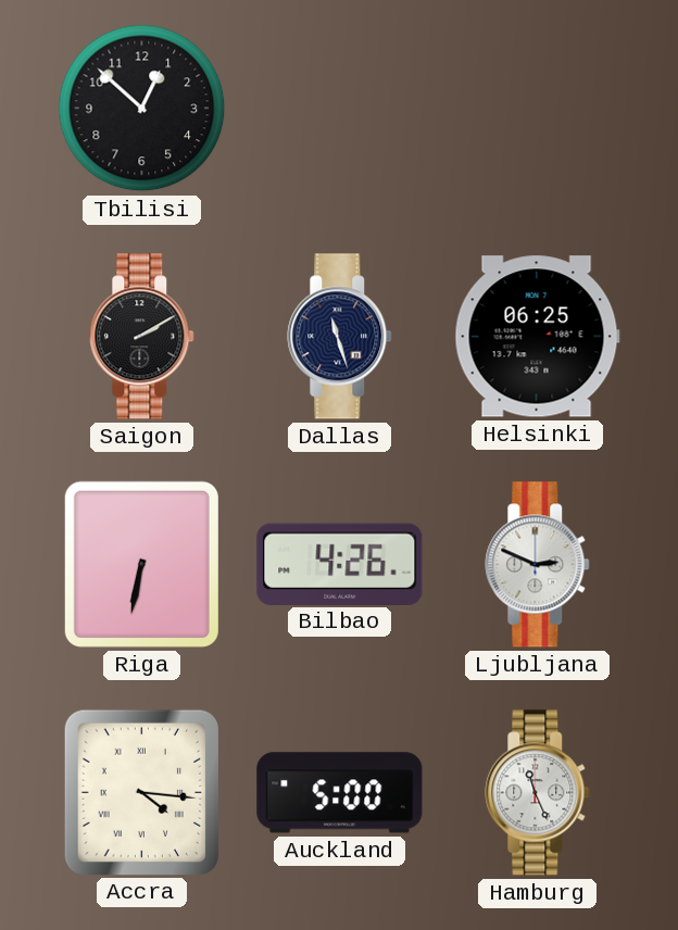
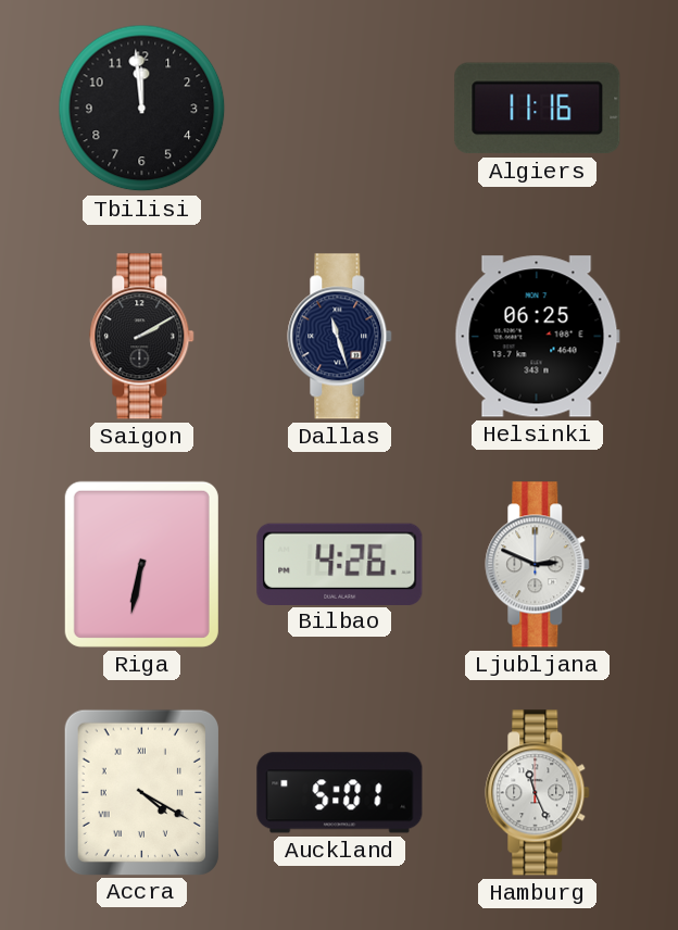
Tbilisi: 12:52 -> 11:59 (142, 109)
Algiers: none -> 11:16 (538, 109)
Accra: 4:16 -> 4:20 (141, 792)
Auckland: 5:00 -> 5:01 (340, 793)
